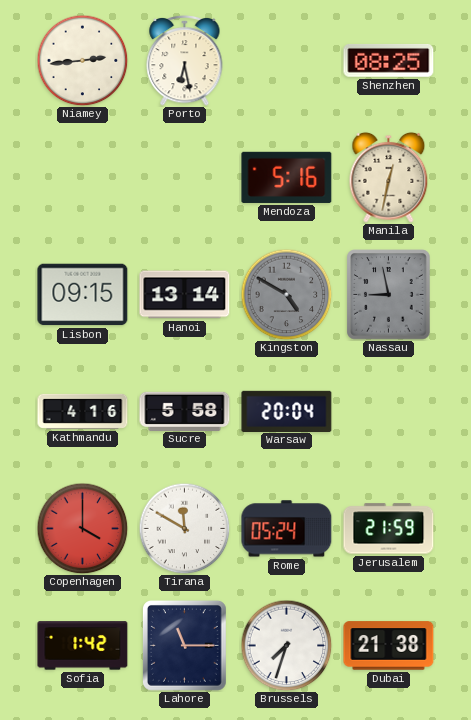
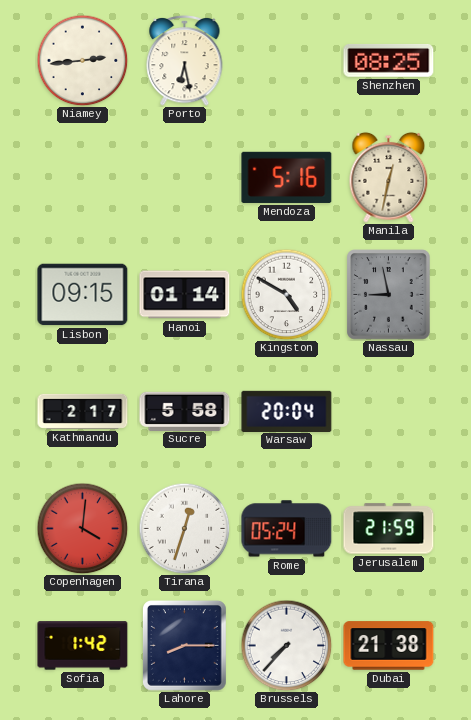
Hanoi: 13:14 -> 01:14 (185, 295)
Kingston dial: grey -> white (286, 294)
Kathmandu: 4:16 -> 2:17 (83, 411)
Copenhagen: 4:00 -> 4:01 (82, 528)
Tirana: 11:50 -> 12:33 (184, 528)
Lahore: 11:15 -> 8:15 (184, 645)
Brussels: 7:33 -> 7:37 (286, 645)
